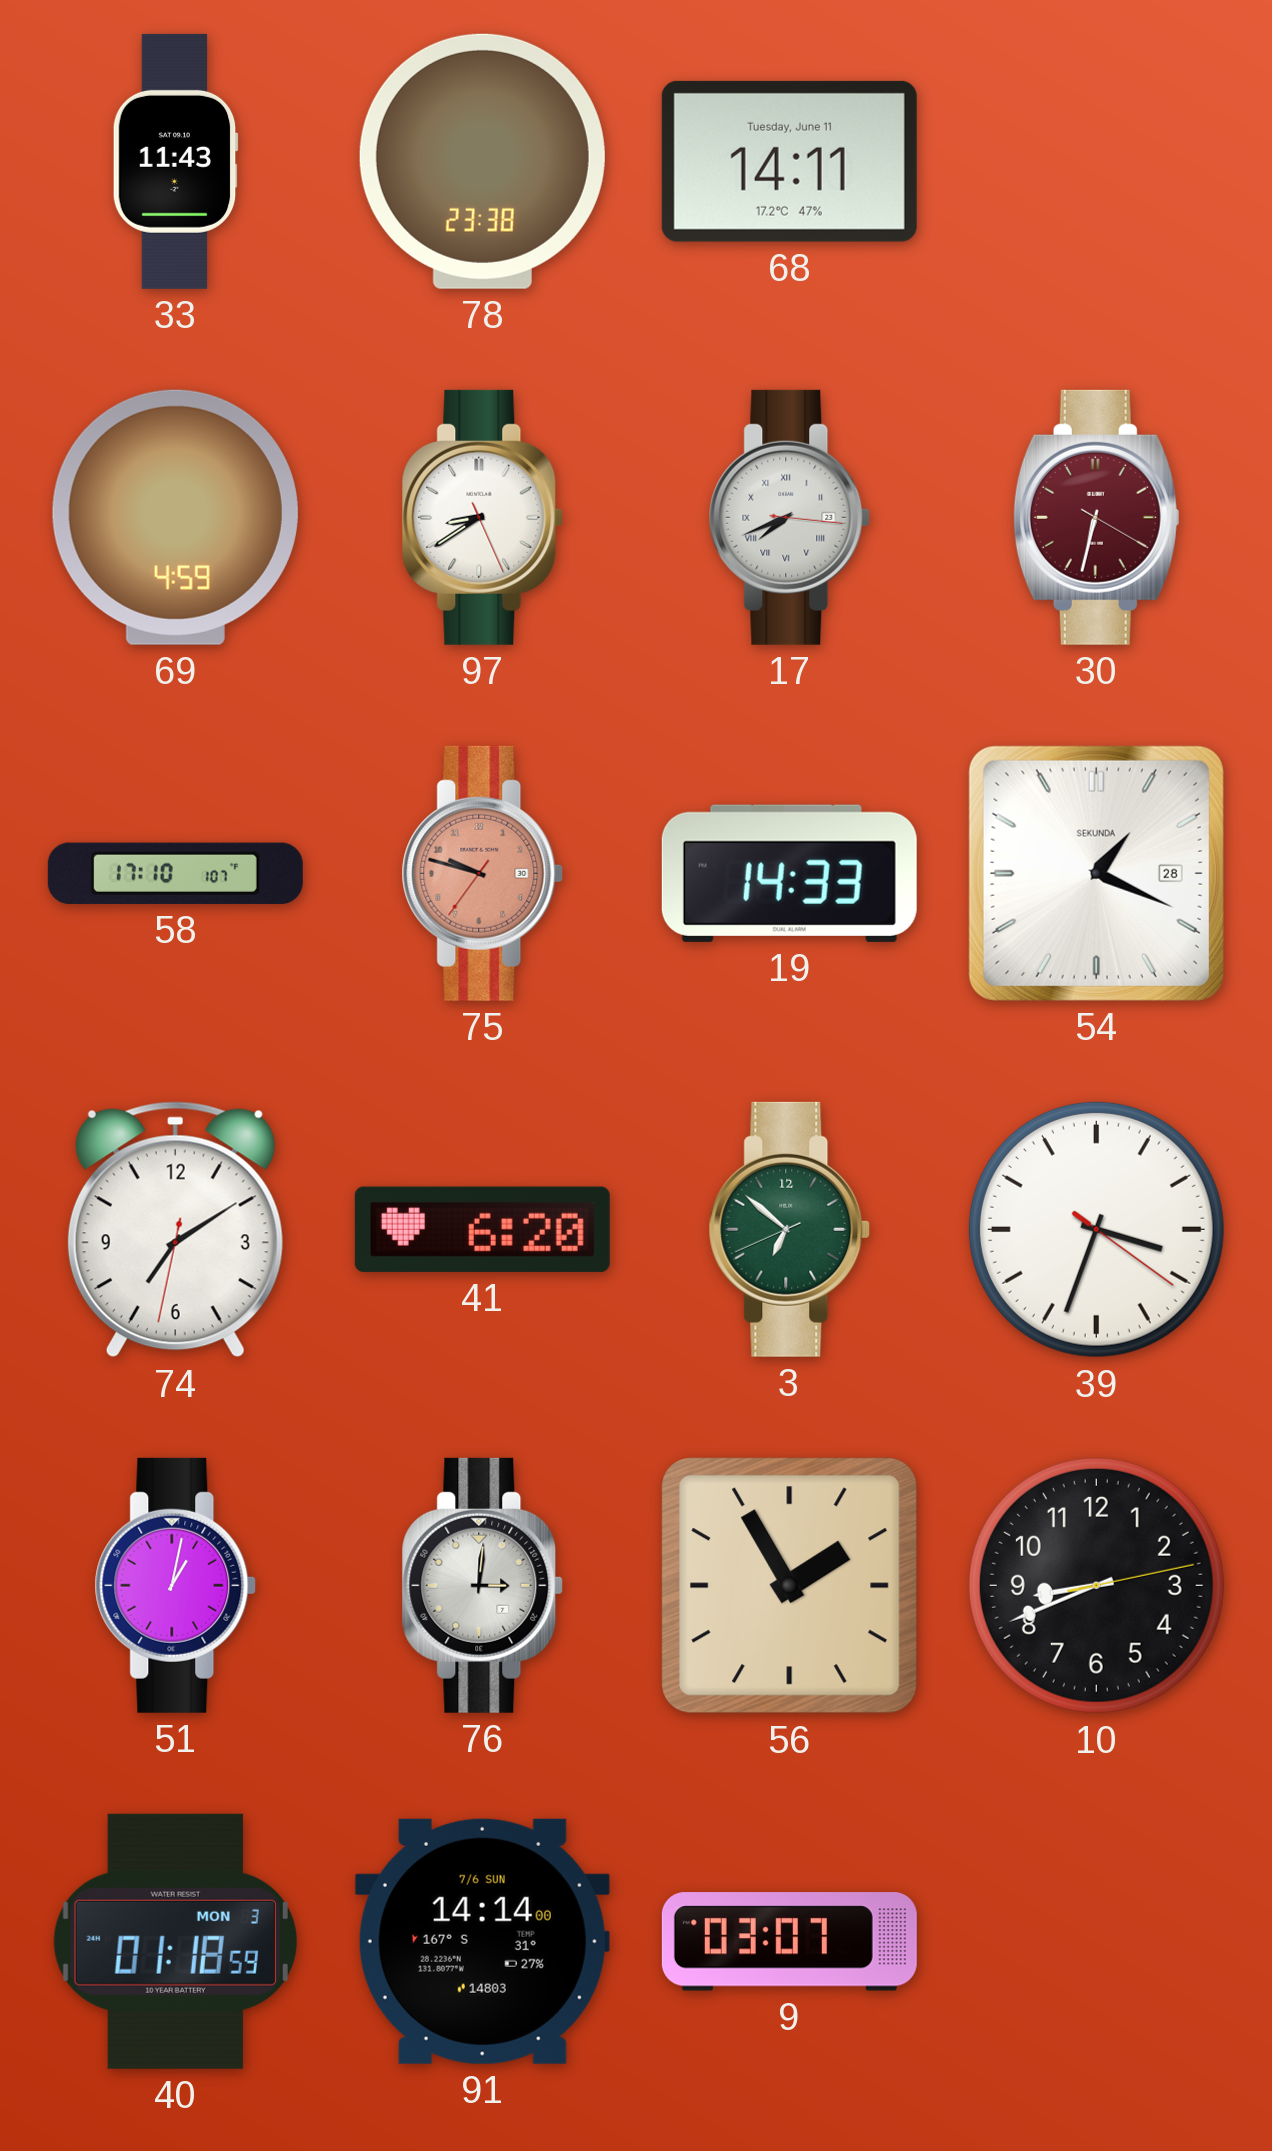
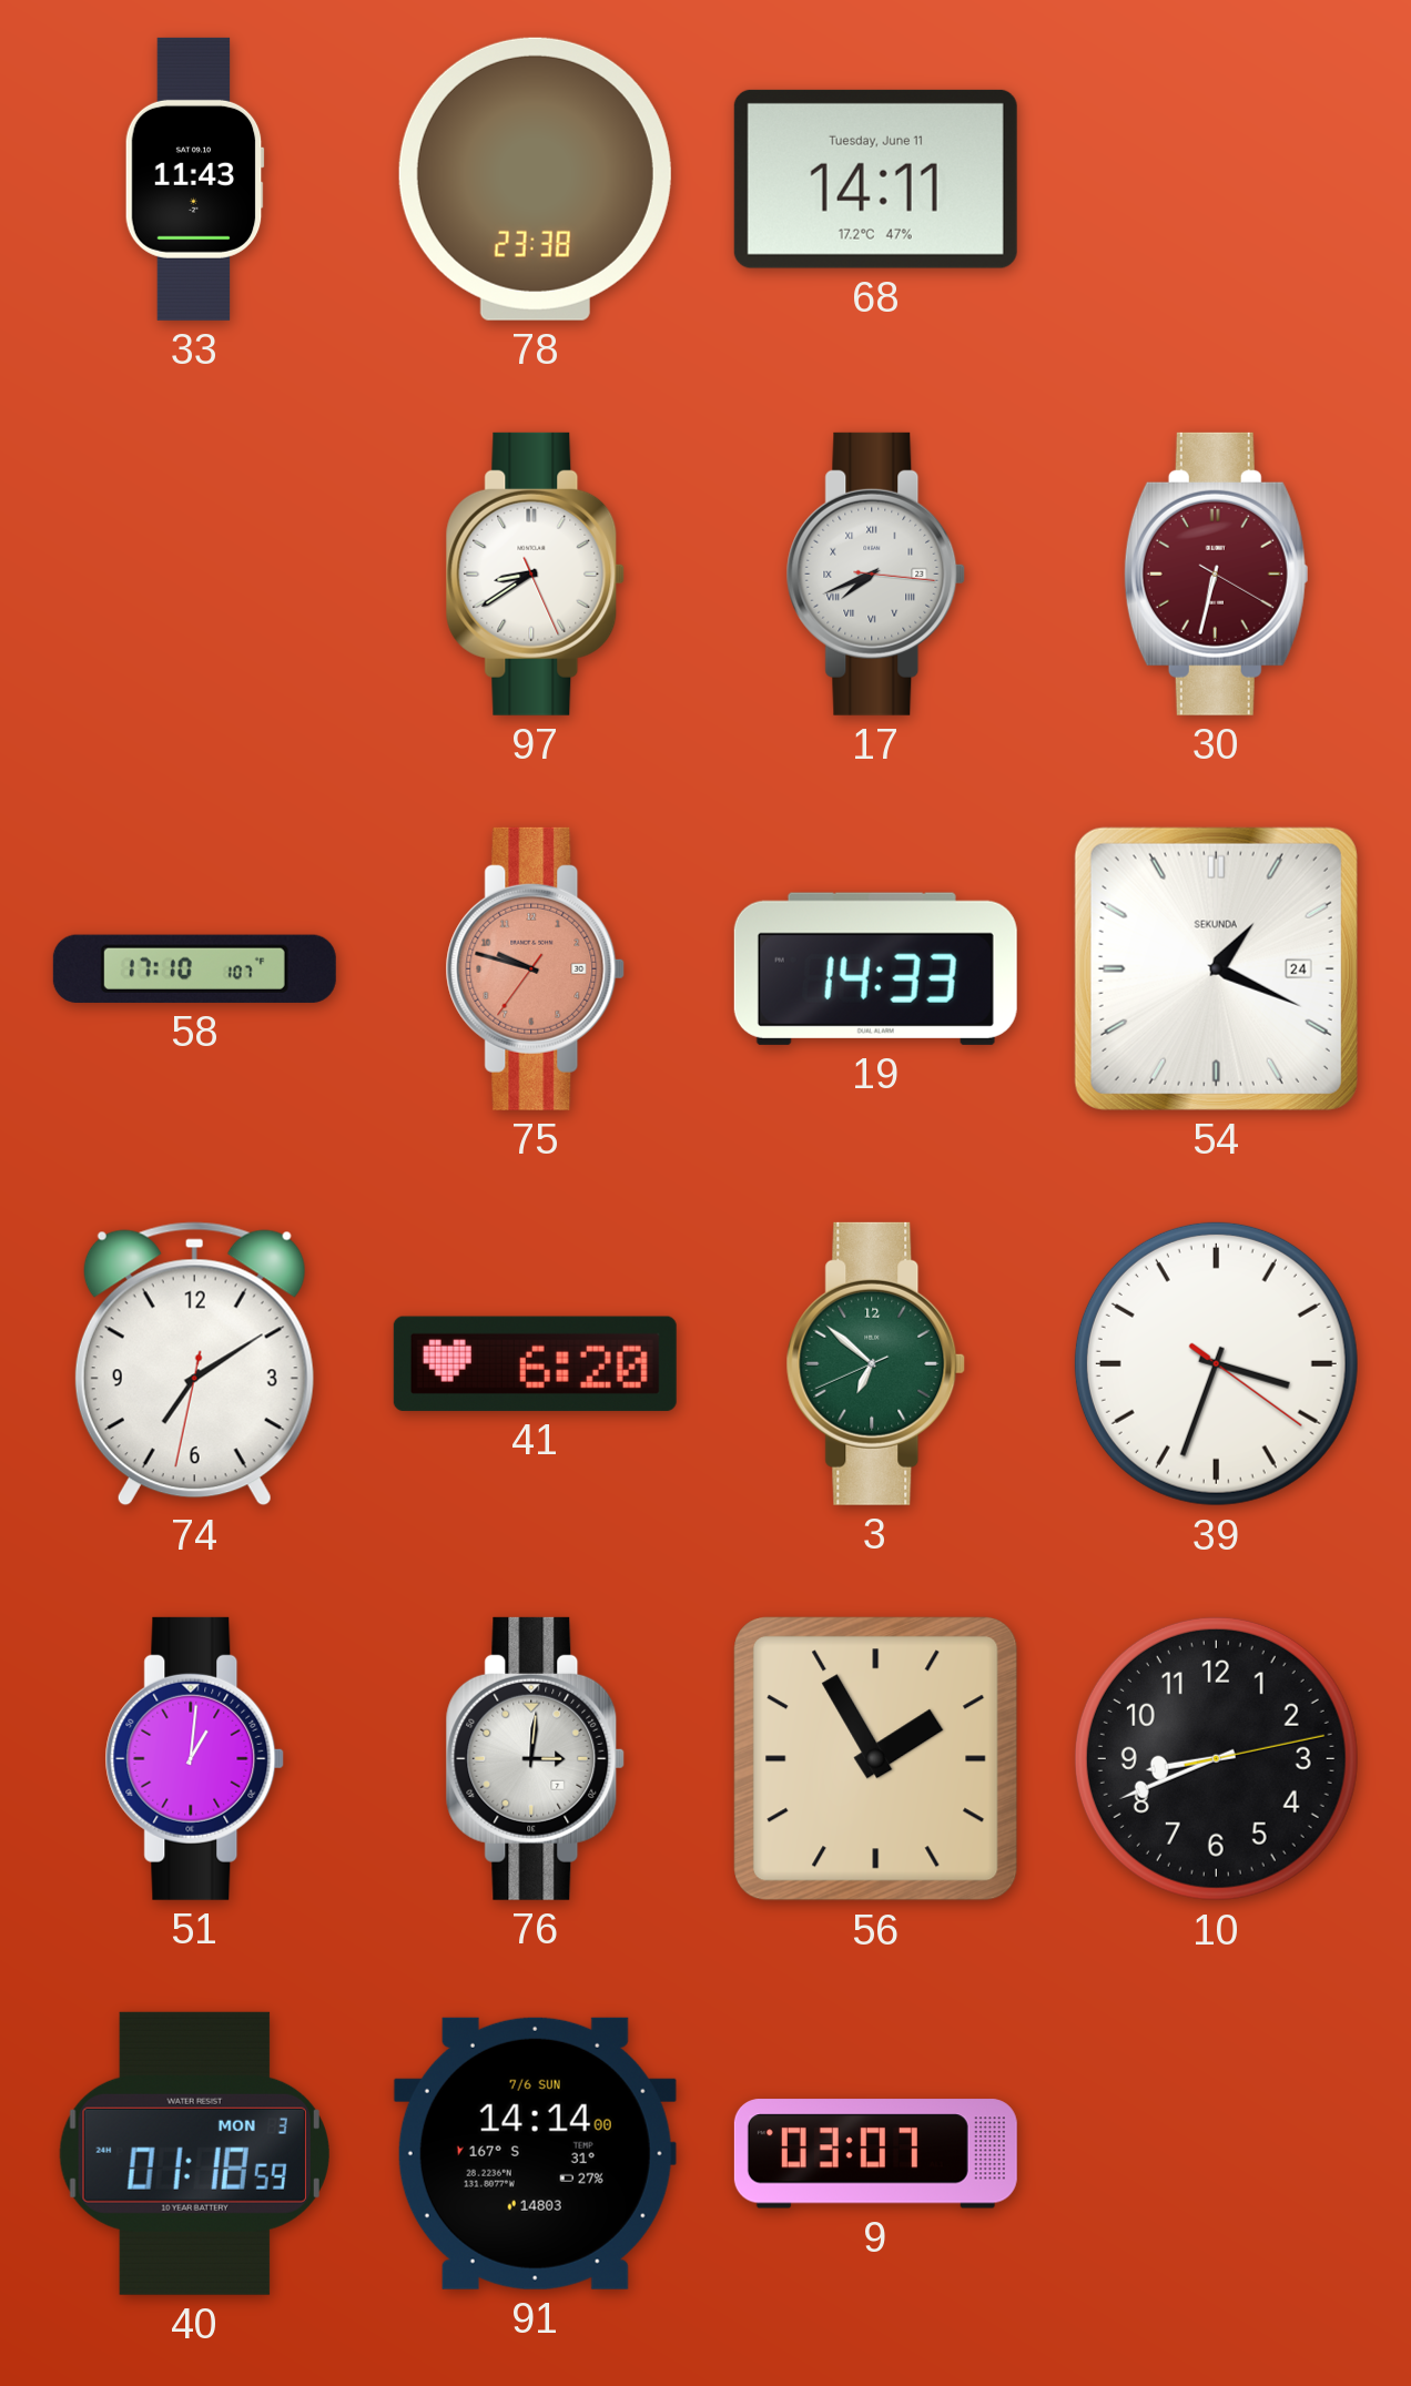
69: 4:59 -> none (175, 517)
54 date: 28 -> 24 (1216, 968)
51: 1:02 -> 1:01 (195, 1758)
